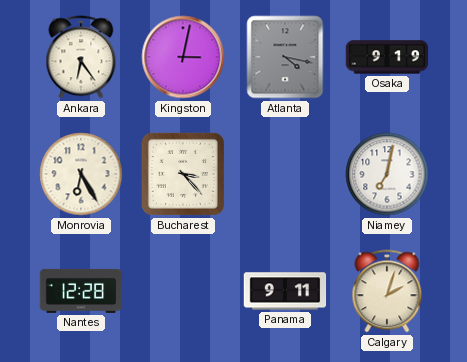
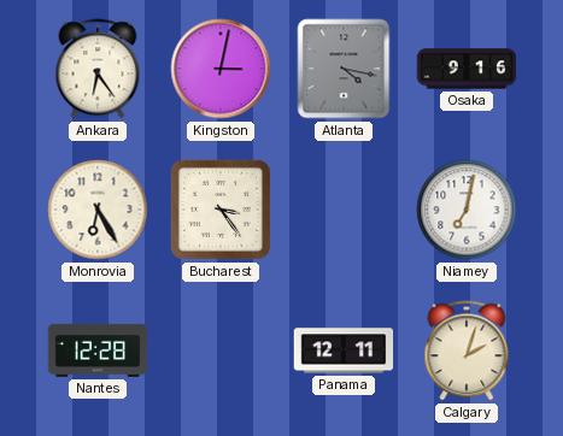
Osaka: 9:19 -> 9:16 (467, 69)
Bucharest: 3:23 -> 3:24 (221, 210)
Panama: 9:11 -> 12:11 (344, 350)
